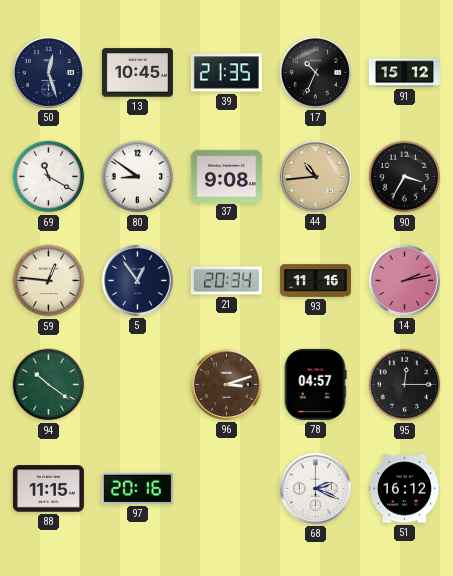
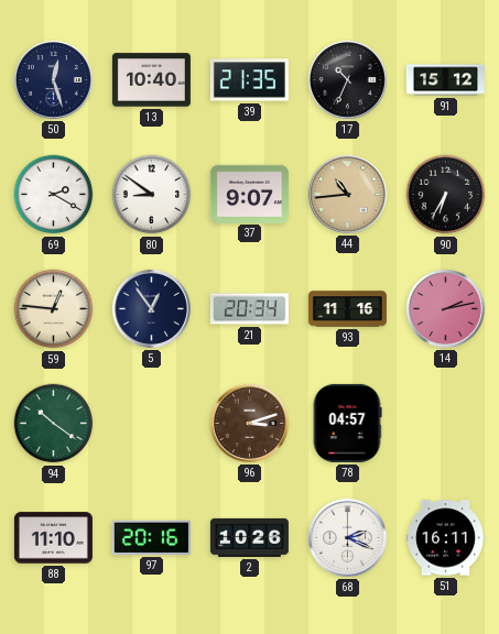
13: 10:45 -> 10:40 (151, 80)
69: 11:20 -> 2:20 (54, 195)
37: 9:08 -> 9:07 (249, 194)
90: 3:35 -> 6:35 (446, 195)
95: 12:15 -> none (405, 385)
88: 11:15 -> 11:10 (53, 538)
2: none -> 10:26 (249, 537)
51: 16:12 -> 16:11 (445, 538)
